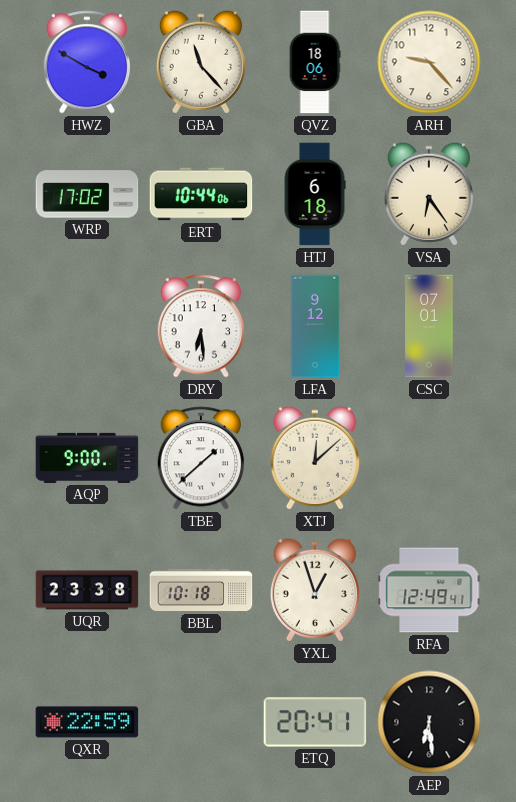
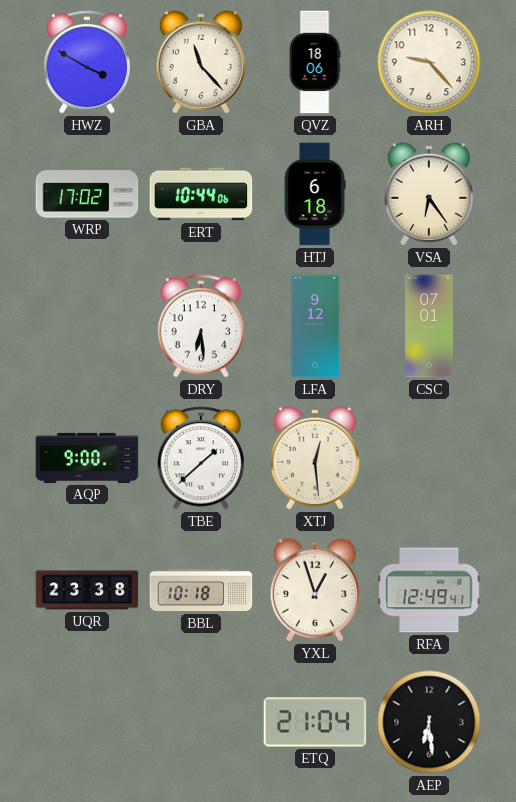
XTJ: 12:08 -> 12:29 (315, 458)
QXR: 22:59 -> none (87, 722)
ETQ: 20:41 -> 21:04 (315, 722)
